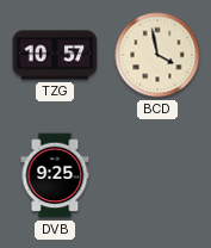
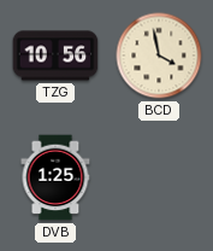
TZG: 10:57 -> 10:56 (55, 56)
DVB: 9:25 -> 1:25 (55, 177)
